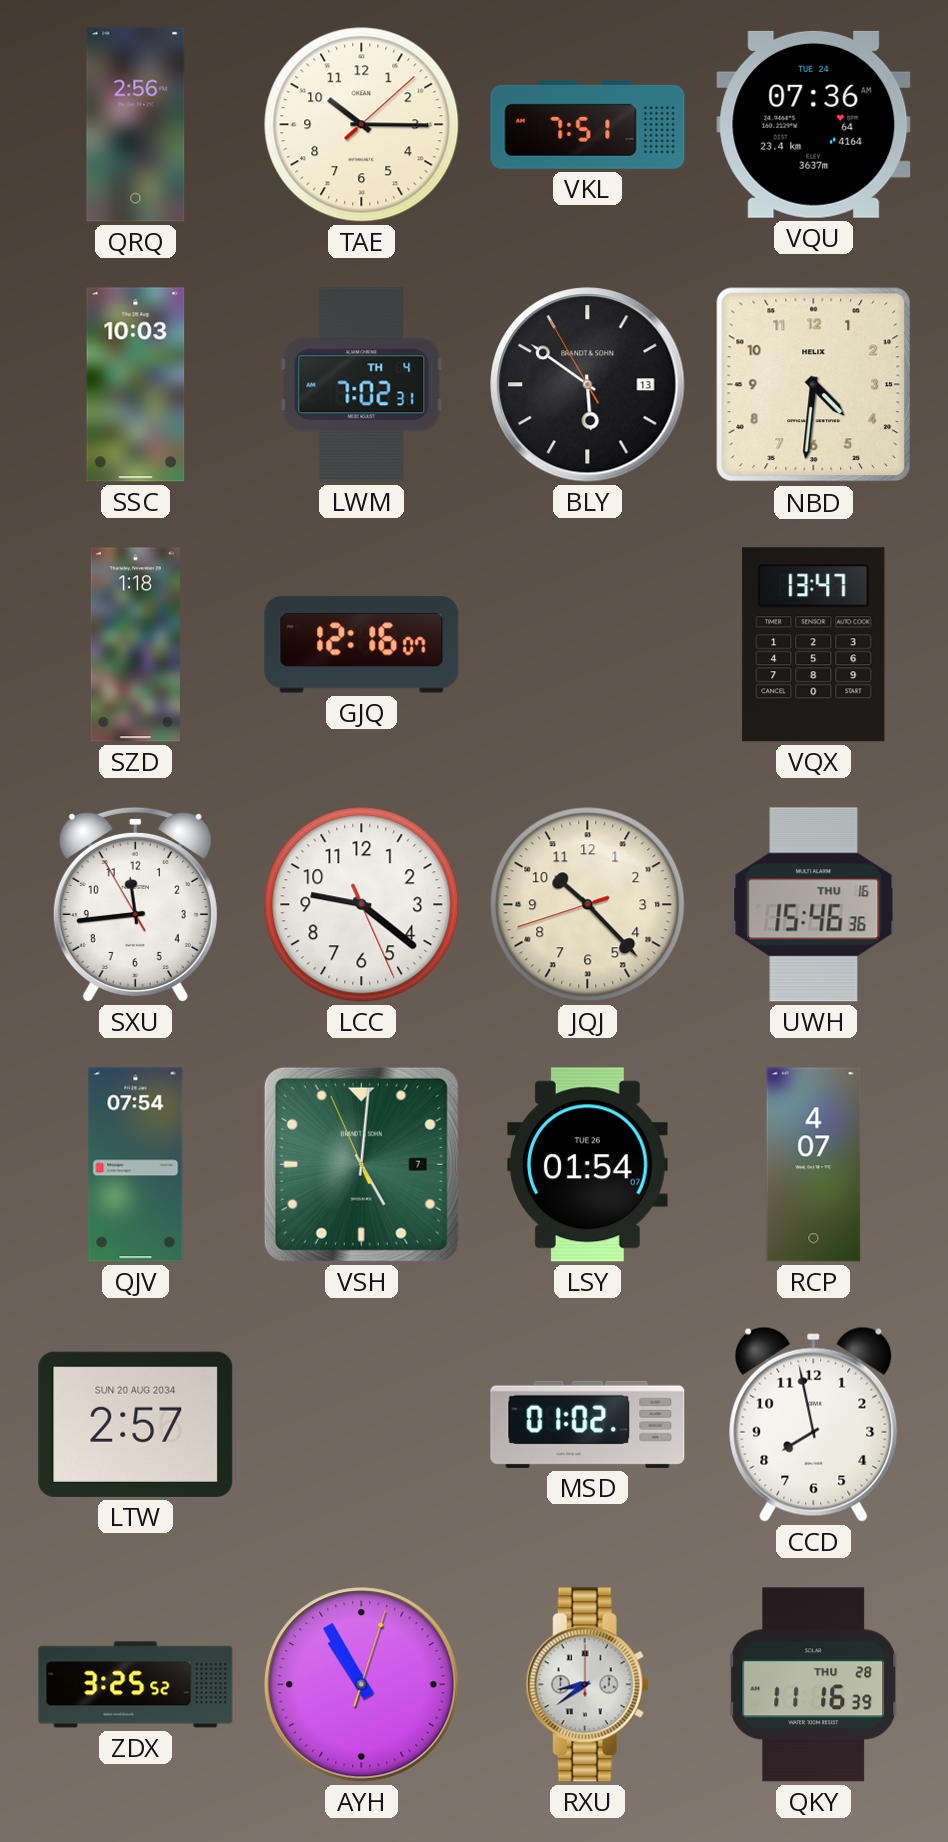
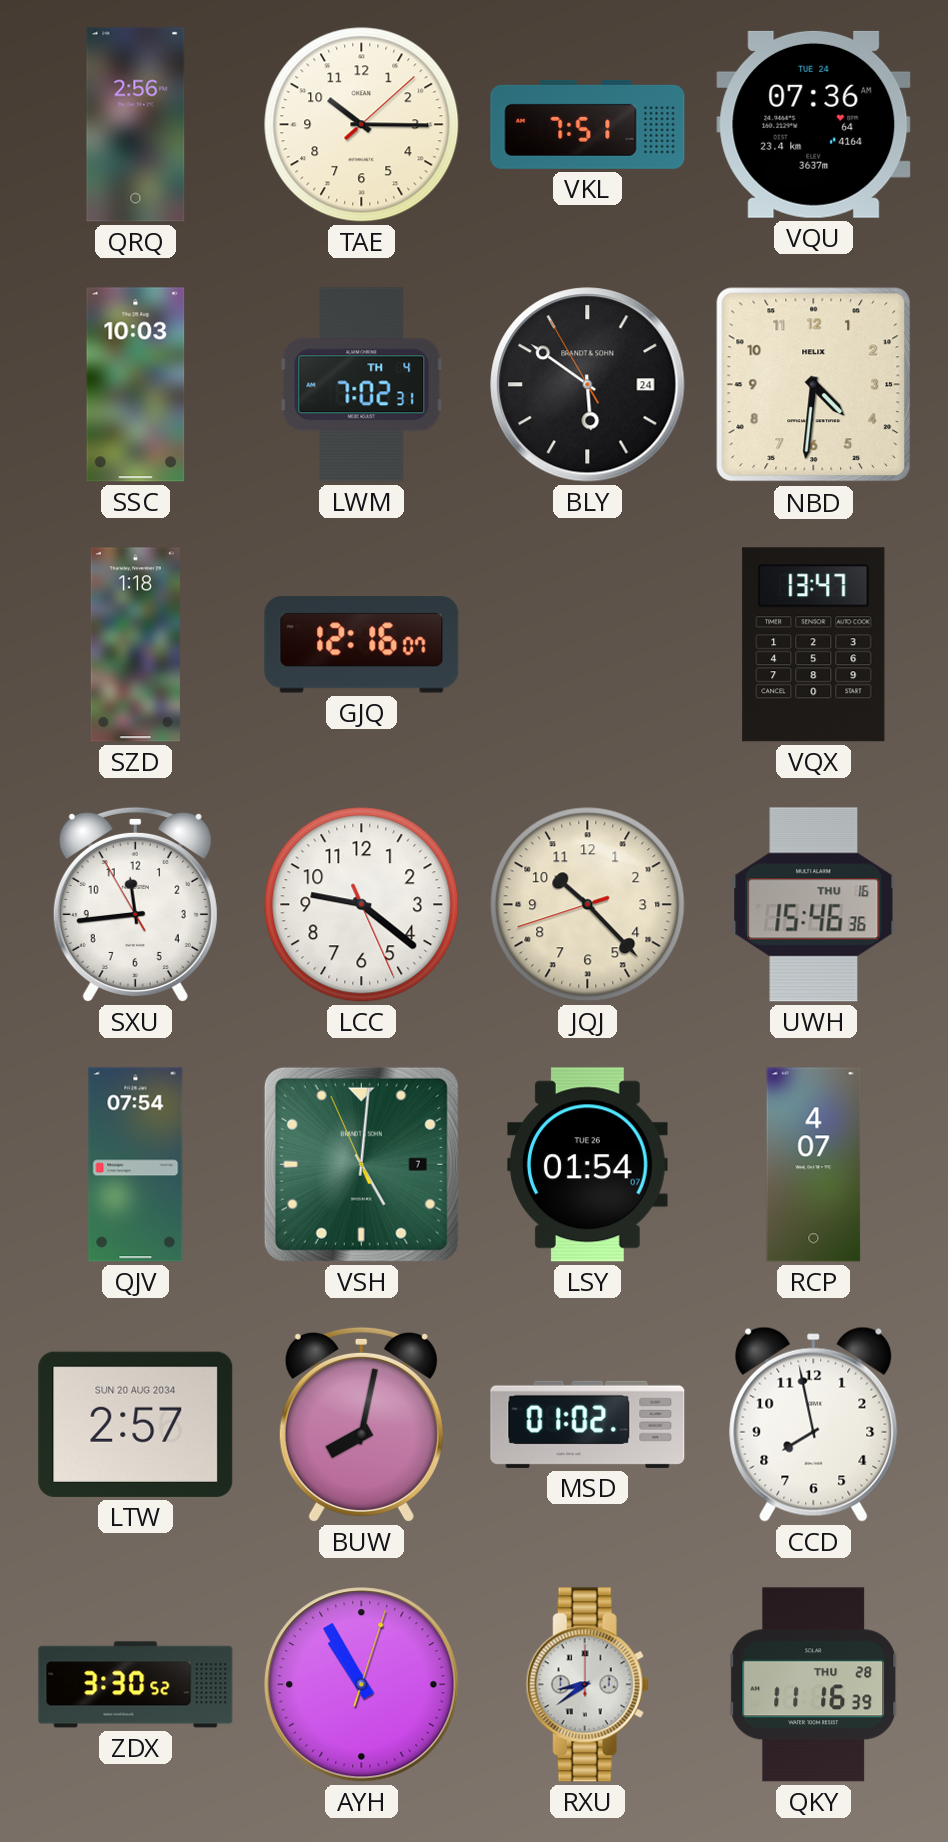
BLY date: 13 -> 24 (588, 385)
BUW: none -> 8:02 (361, 1424)
ZDX: 3:25 -> 3:30 (136, 1685)
